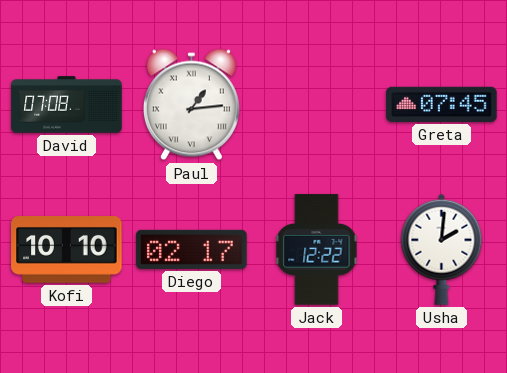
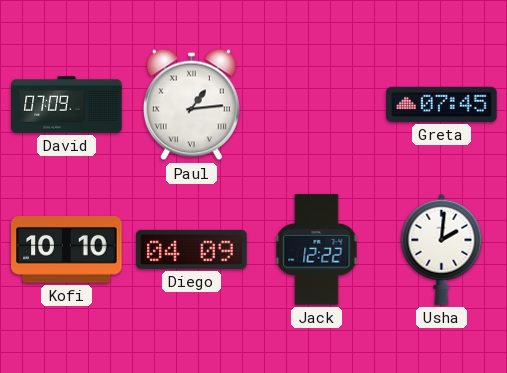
David: 07:08 -> 07:09 (67, 105)
Diego: 02:17 -> 04:09 (192, 249)
